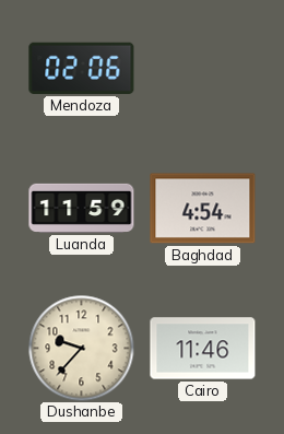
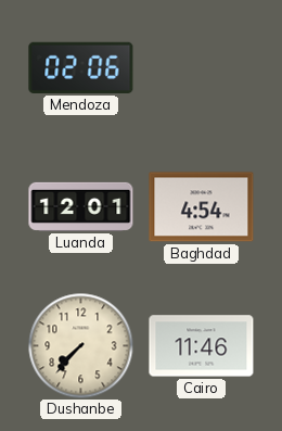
Luanda: 11:59 -> 12:01 (81, 206)
Dushanbe: 9:37 -> 7:37 (80, 345)
